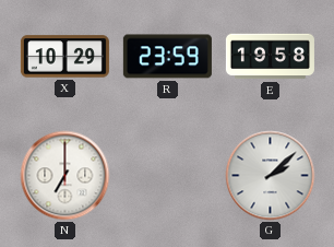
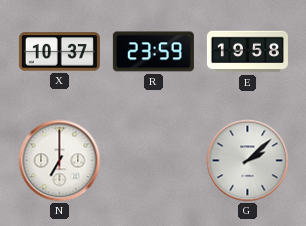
X: 10:29 -> 10:37 (59, 52)
